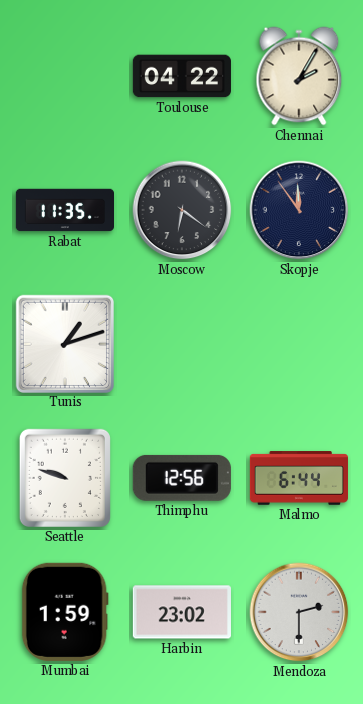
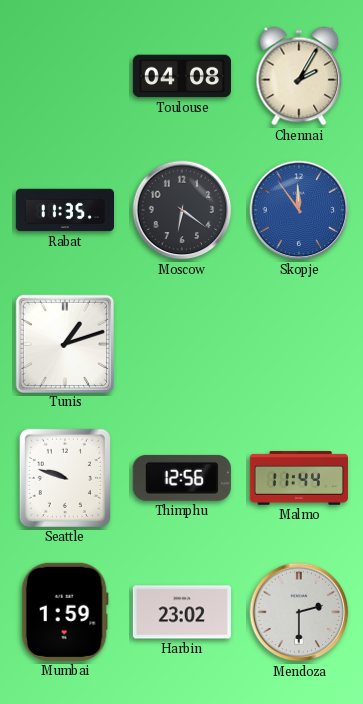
Toulouse: 04:22 -> 04:08 (182, 76)
Skopje dial: navy -> blue (299, 210)
Malmo: 6:44 -> 11:44 (298, 478)
